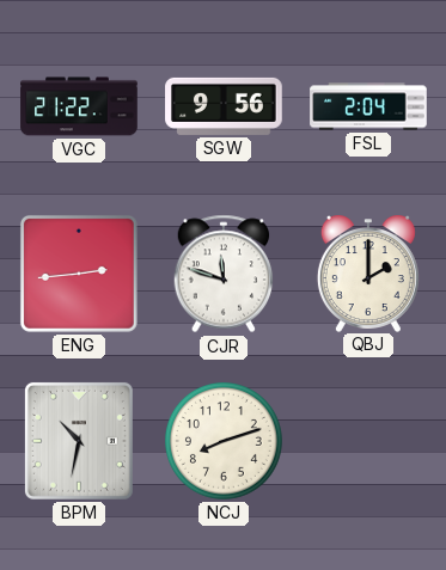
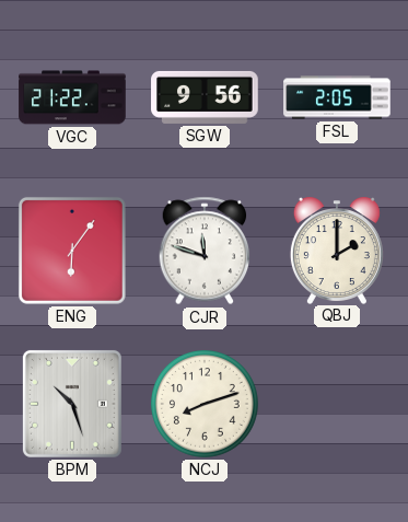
FSL: 2:04 -> 2:05 (337, 97)
ENG: 2:44 -> 6:06 (72, 251)
BPM: 10:32 -> 10:27 (72, 404)
